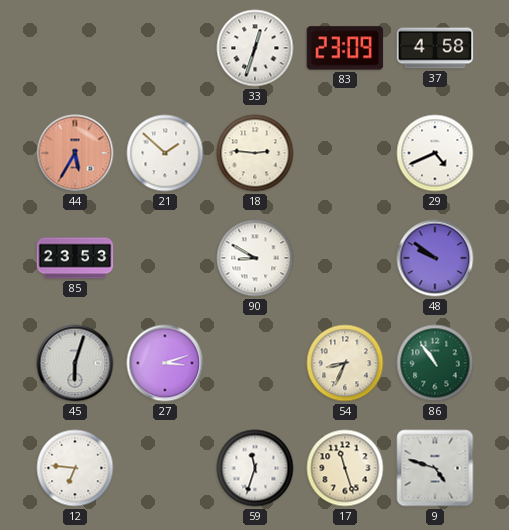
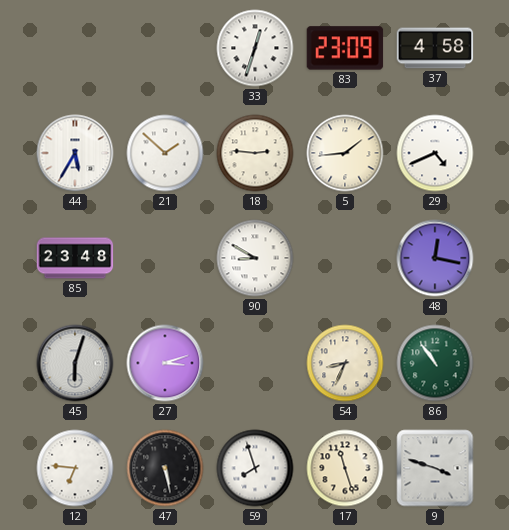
44 dial: salmon -> white (75, 153)
5: none -> 1:44 (345, 153)
85: 23:53 -> 23:48 (75, 258)
48: 9:51 -> 12:17 (435, 258)
47: none -> 5:28 (165, 468)
59: 11:33 -> 7:57 (255, 468)
9: 4:48 -> 3:48 (435, 468)
